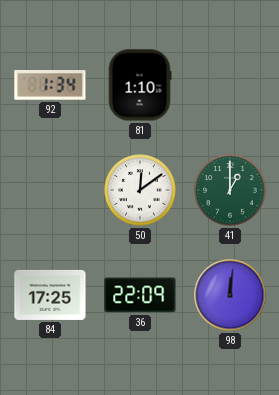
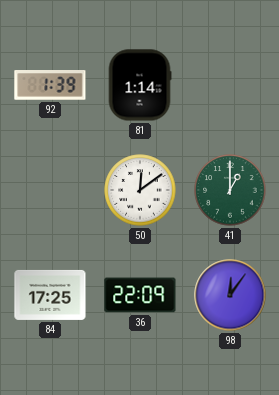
92: 1:34 -> 1:39 (50, 85)
81: 1:10 -> 1:14 (140, 85)
98: 12:01 -> 12:06 (230, 295)
